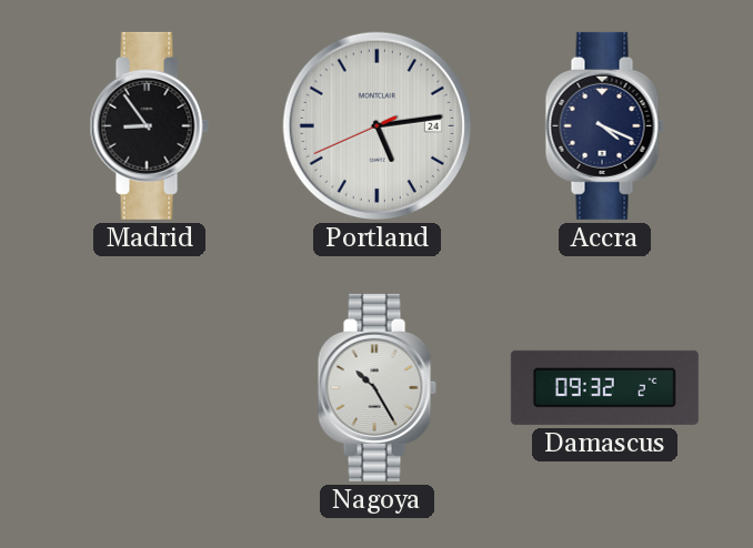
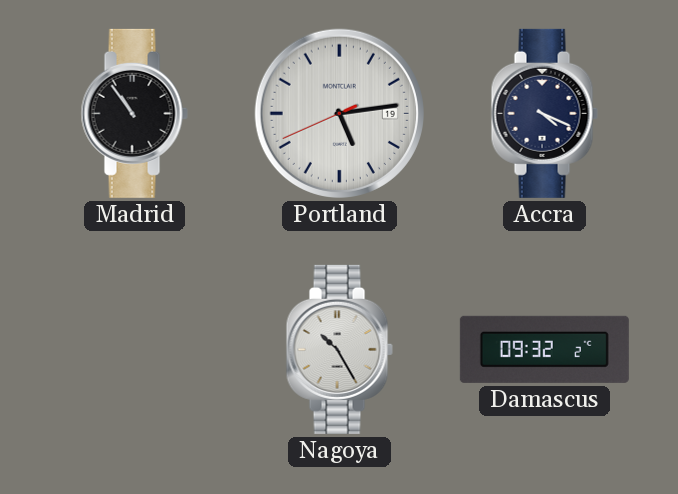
Madrid: 8:54 -> 10:54 (134, 113)
Portland date: 24 -> 19 (339, 113)
